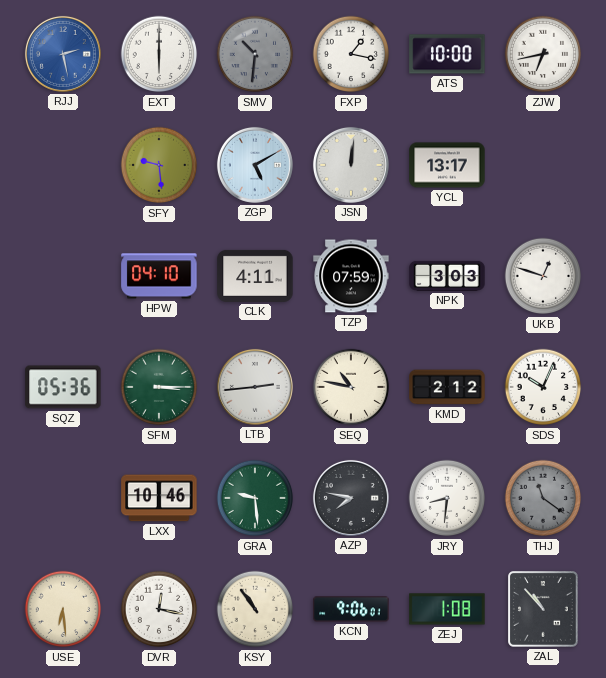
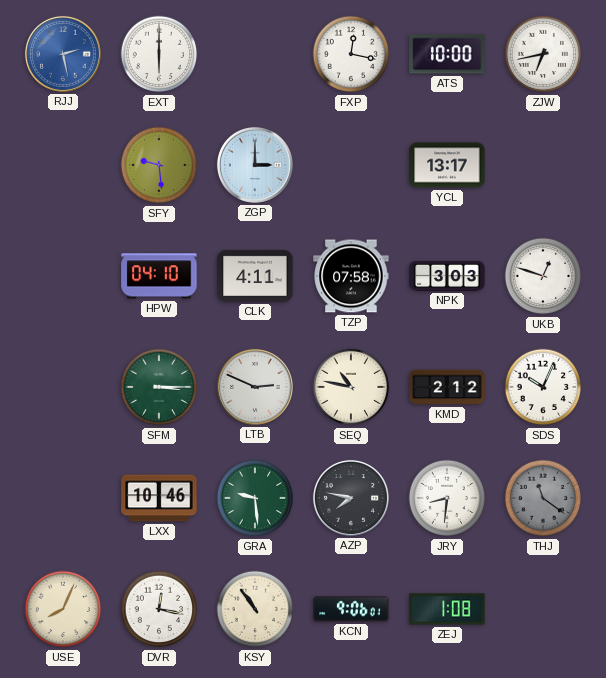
SMV: 10:31 -> none (255, 54)
FXP: 1:17 -> 12:17 (351, 54)
ZGP: 5:10 -> 3:00 (255, 165)
JSN: 12:01 -> none (351, 165)
TZP: 07:59 -> 07:58 (351, 276)
SQZ: 05:36 -> none (63, 387)
LTB: 2:44 -> 2:49 (255, 387)
USE: 6:29 -> 8:04 (63, 609)
ZAL: 10:53 -> none (544, 610)
